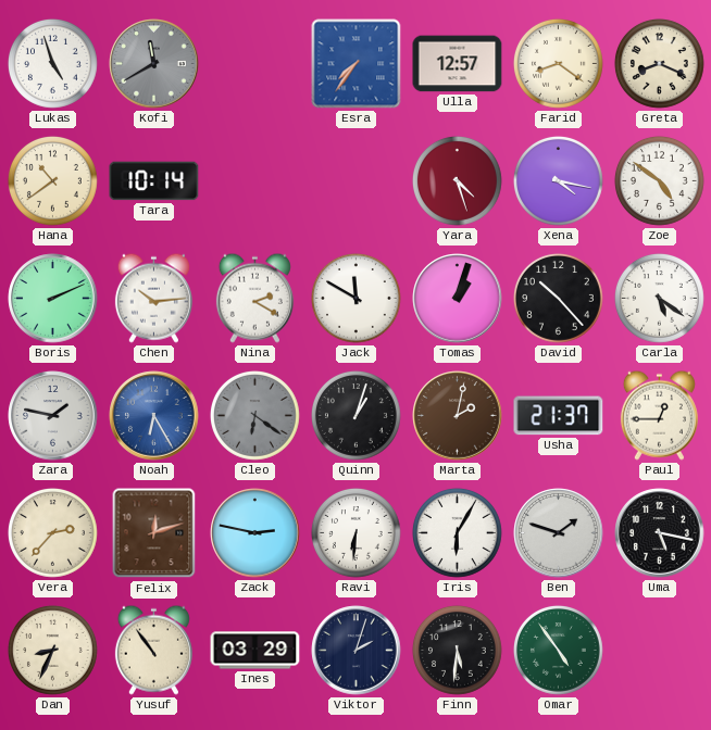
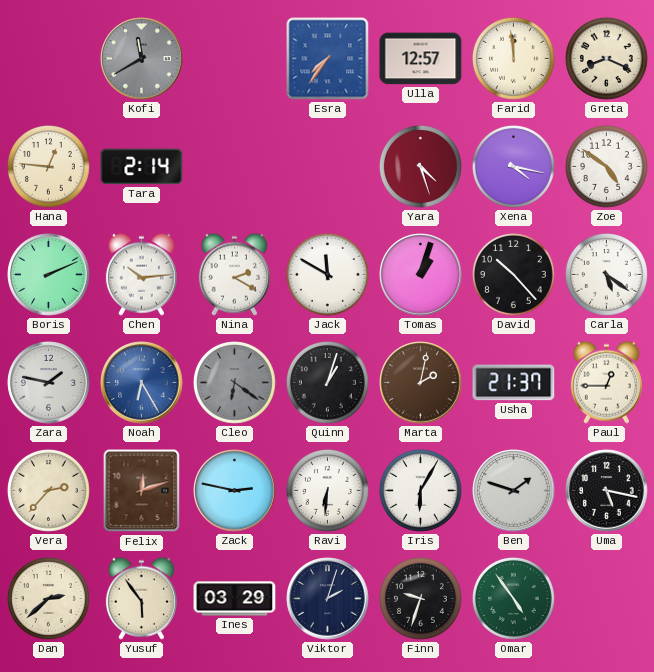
Lukas: 4:57 -> none (52, 63)
Farid: 8:21 -> 11:59 (513, 58)
Hana: 10:39 -> 12:46 (48, 166)
Tara: 10:14 -> 2:14 (142, 167)
Dan: 8:34 -> 2:38 (48, 598)
Yusuf: 10:54 -> 5:54 (141, 598)
Finn: 5:31 -> 9:33 (420, 598)
